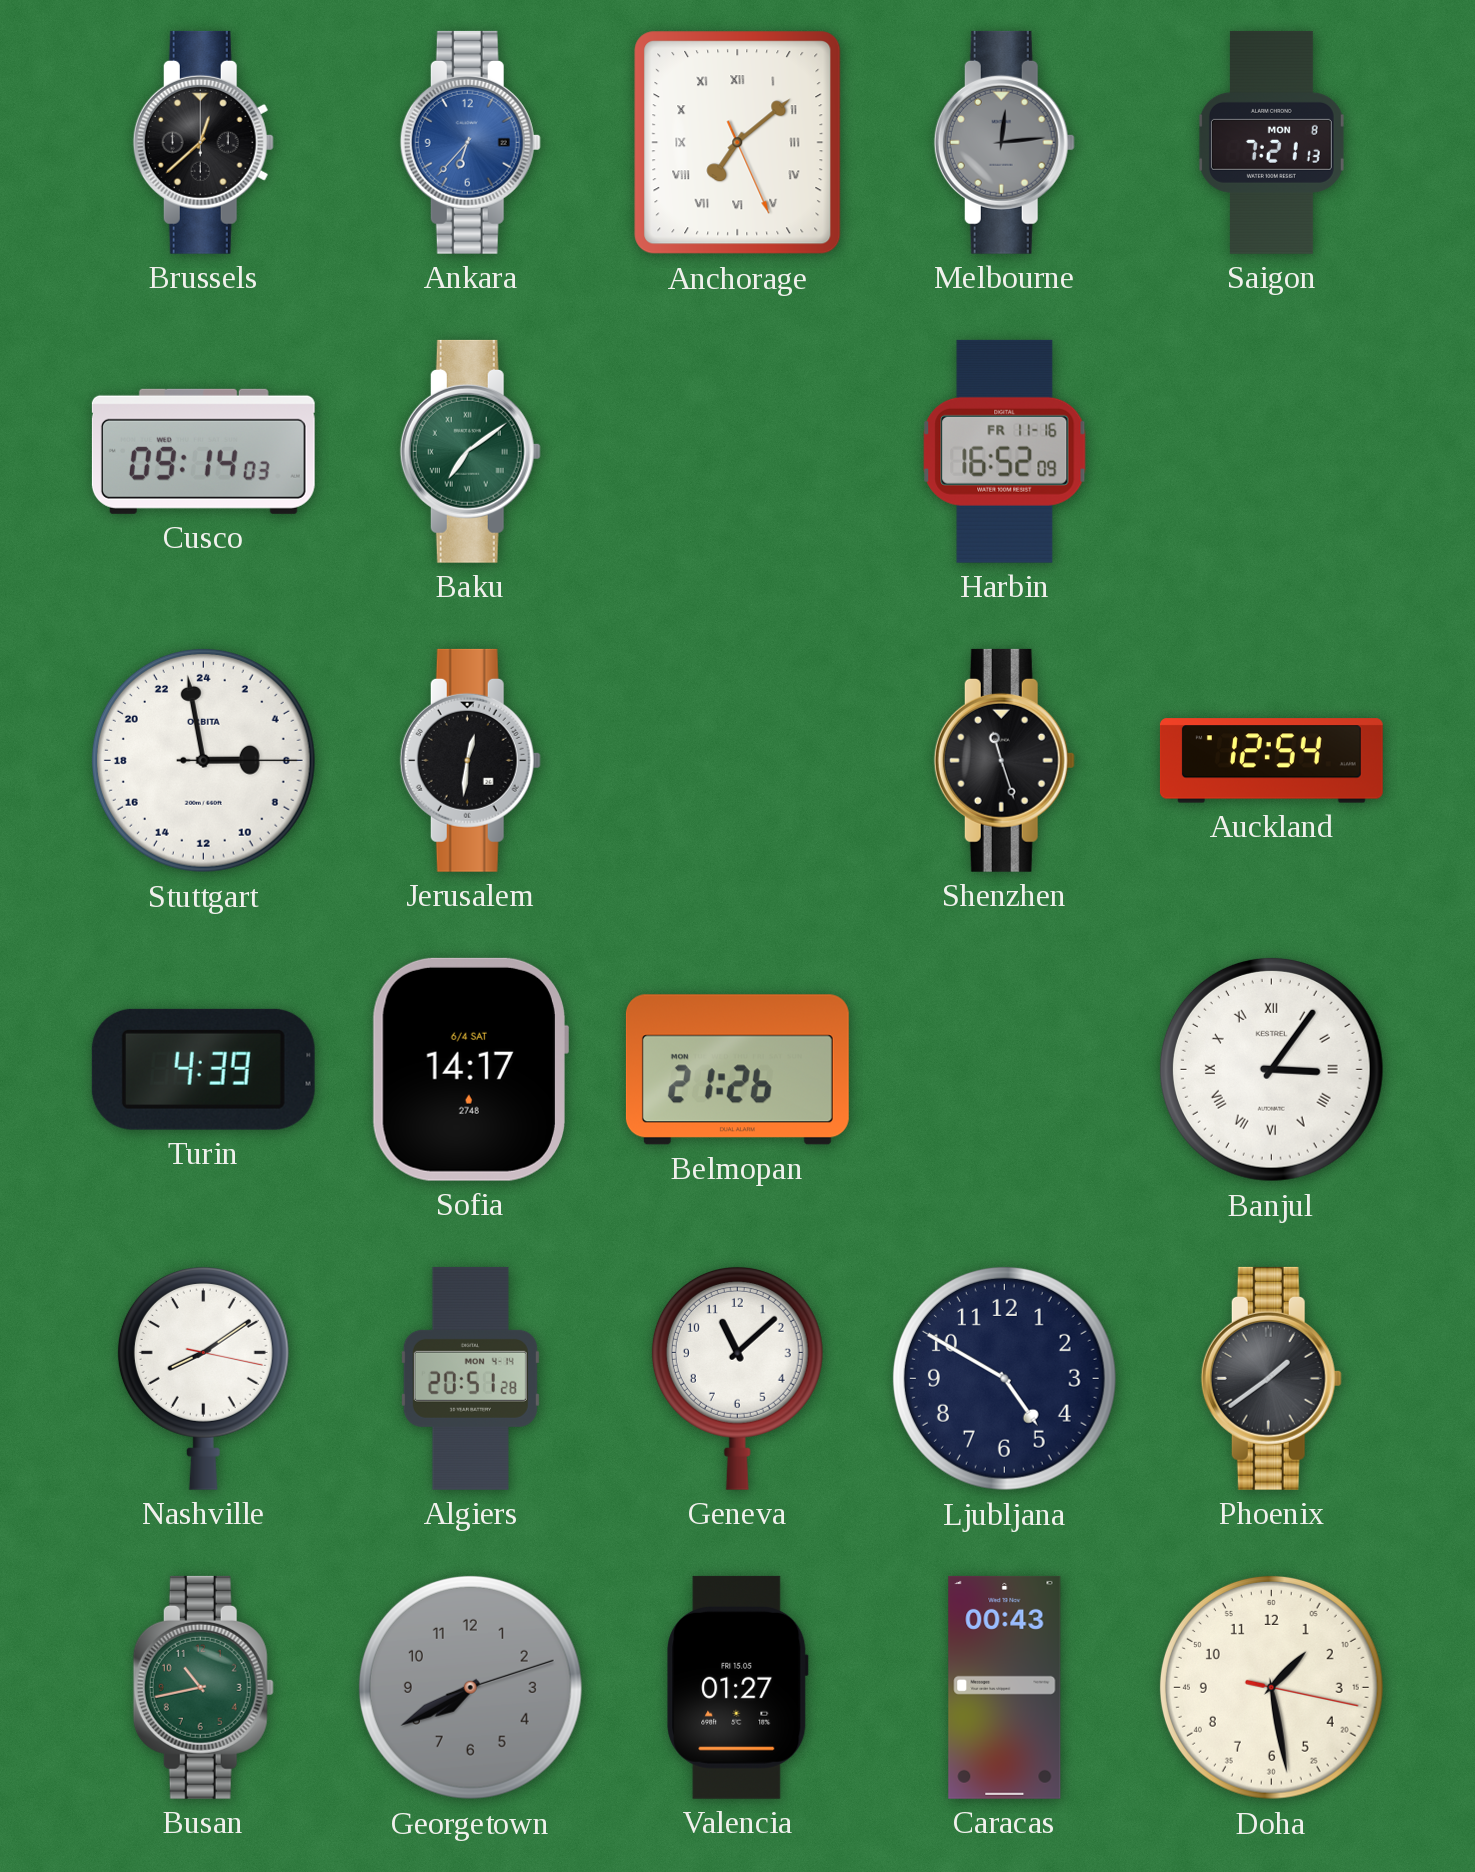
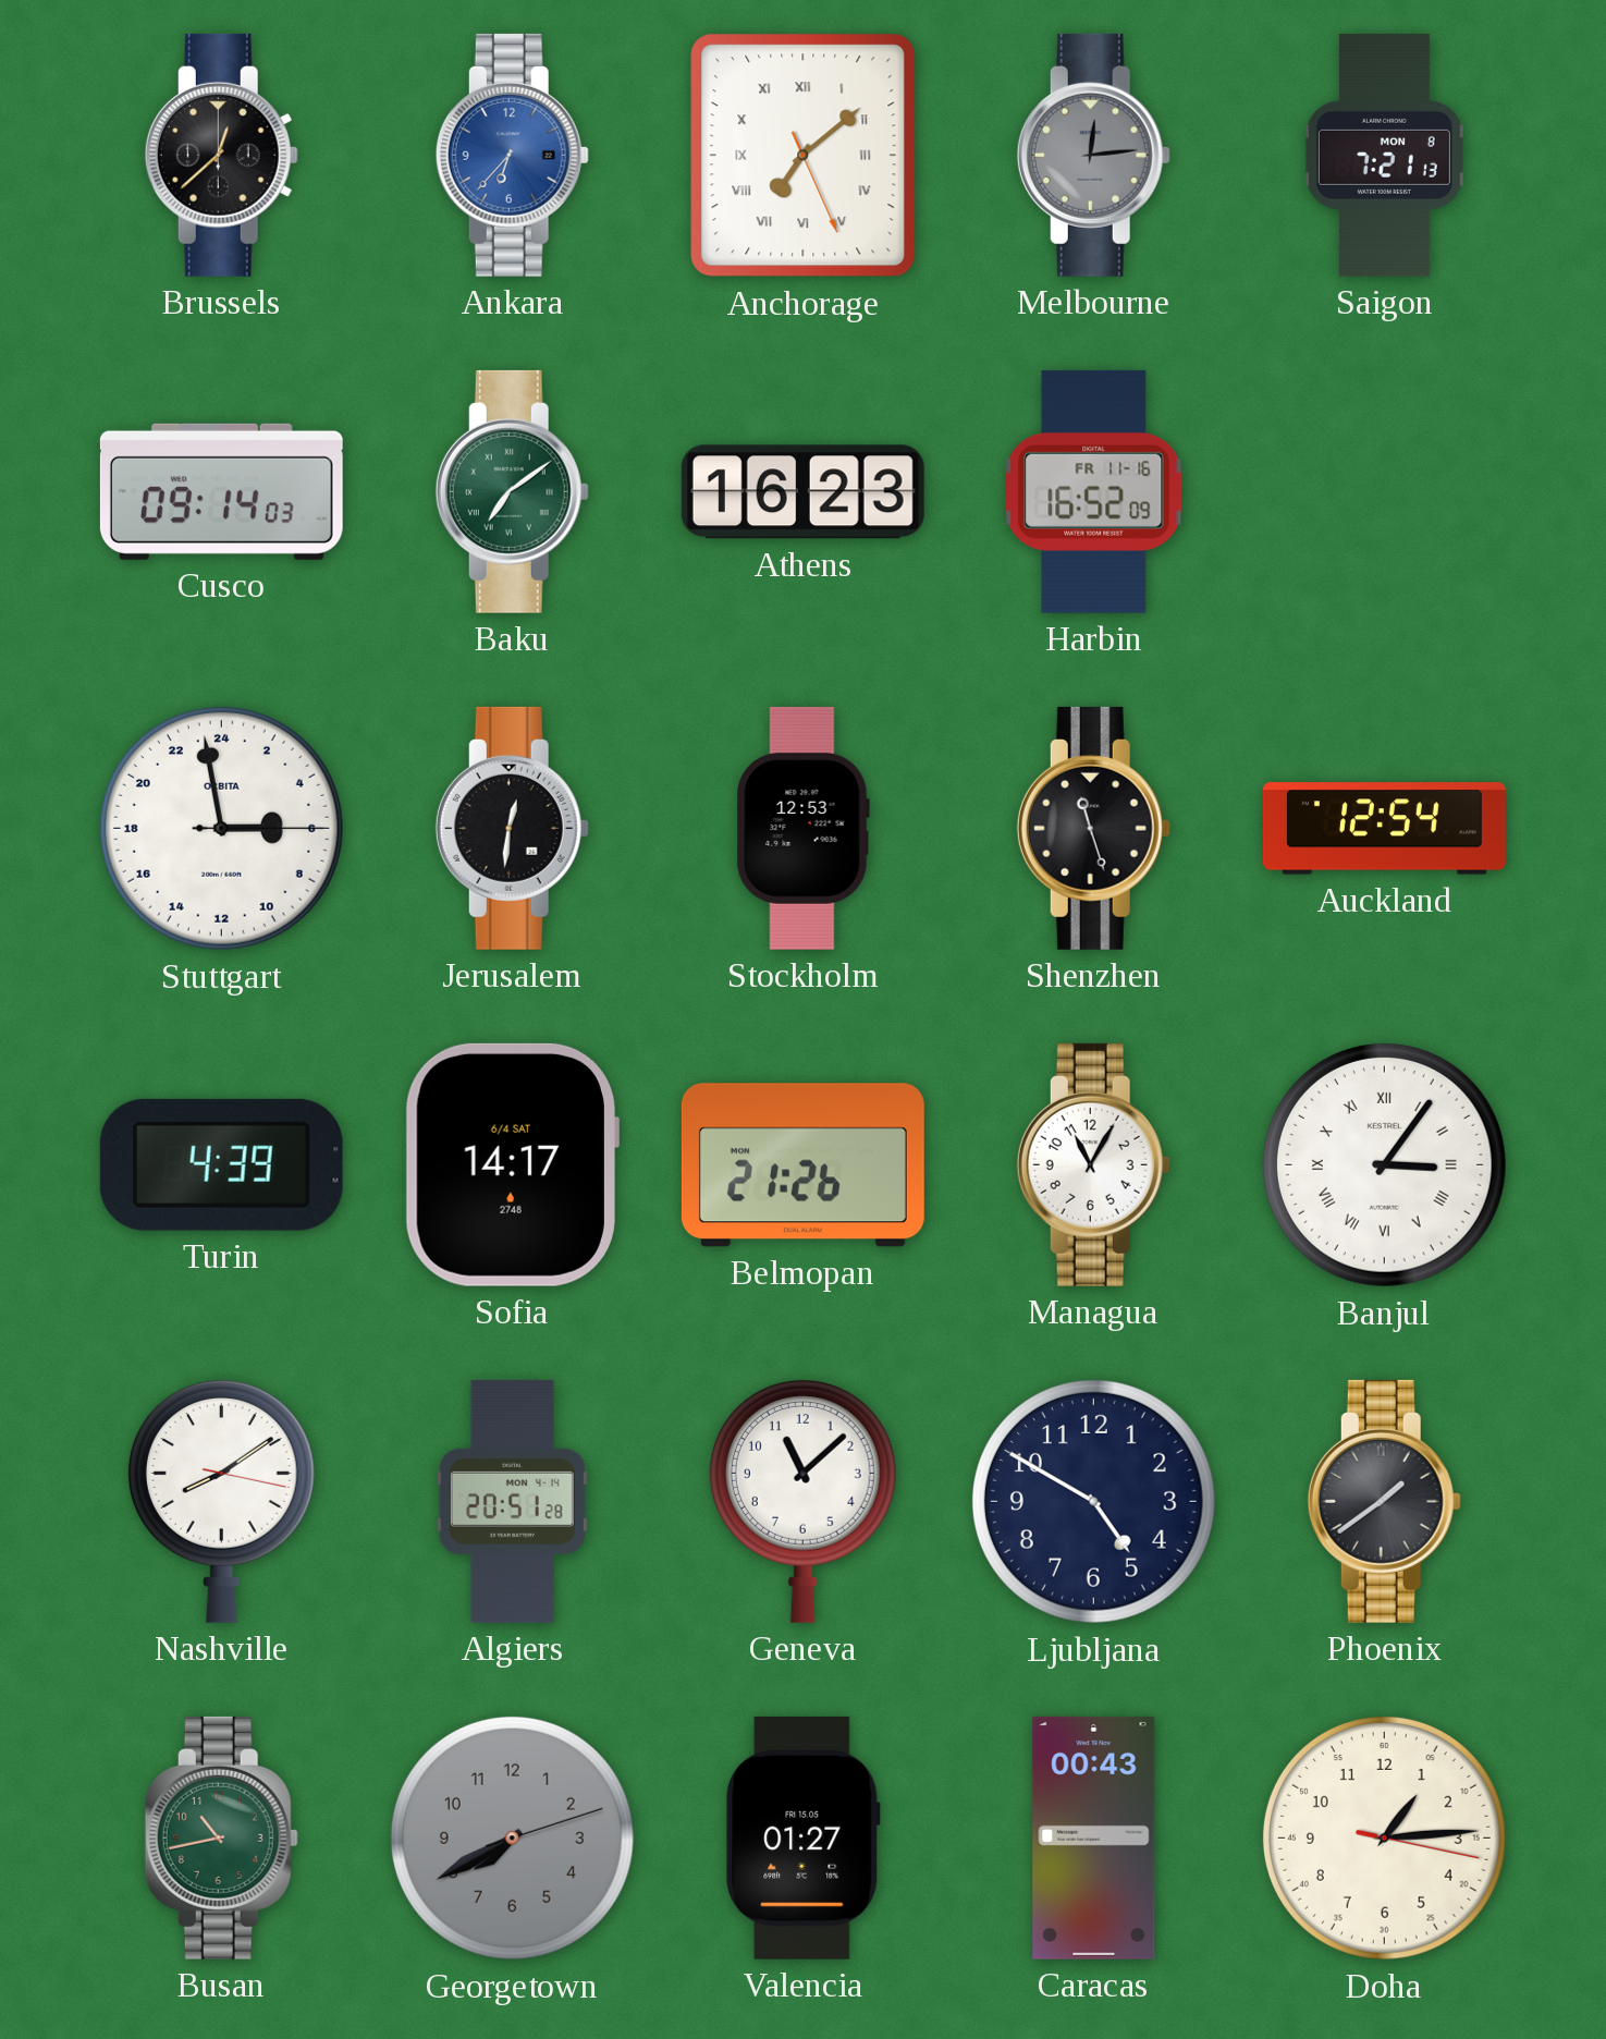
Athens: none -> 16:23 (802, 492)
Stockholm: none -> 12:53 (802, 828)
Managua: none -> 11:05 (1093, 1164)
Doha: 1:28 -> 1:14 (1384, 1837)
